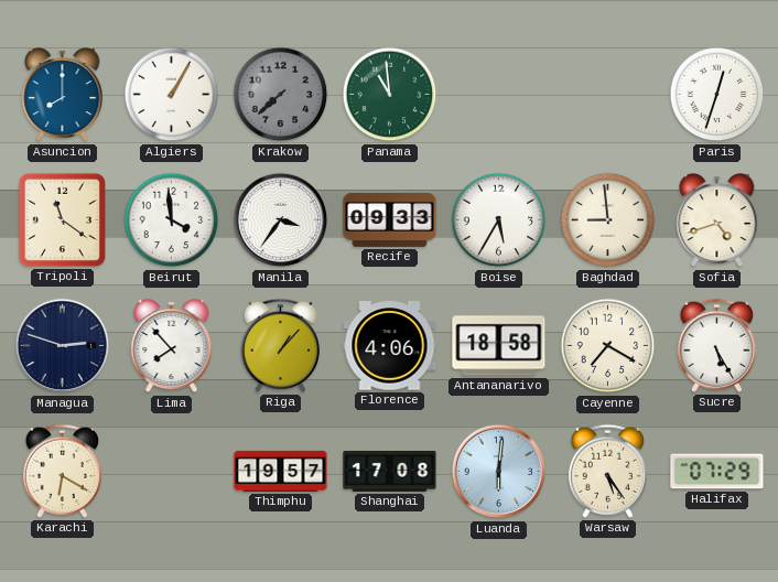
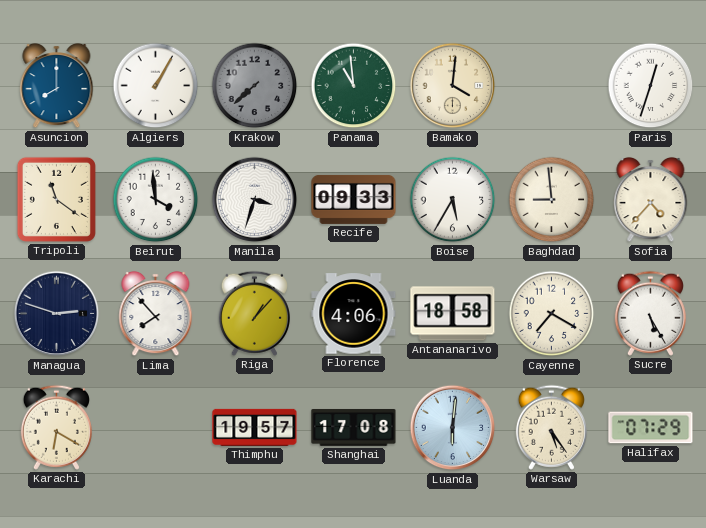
Bamako: none -> 4:01 (453, 86)
Manila: 3:36 -> 3:33 (255, 200)
Sofia: 4:42 -> 4:37 (651, 200)
